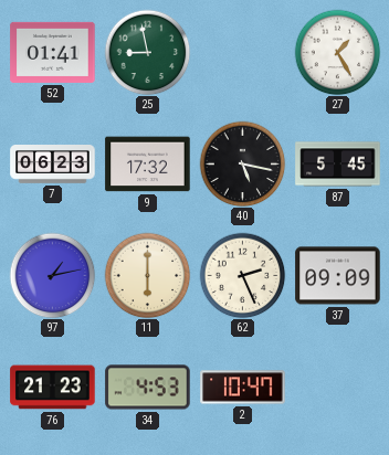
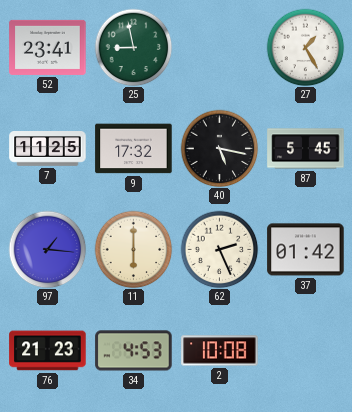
52: 01:41 -> 23:41 (48, 47)
7: 06:23 -> 11:25 (48, 149)
97: 1:13 -> 1:16 (47, 249)
37: 09:09 -> 01:42 (306, 250)
2: 10:47 -> 10:08 (220, 351)
